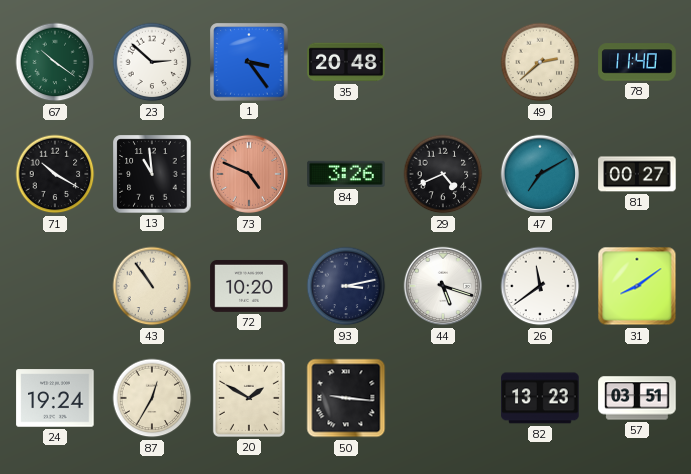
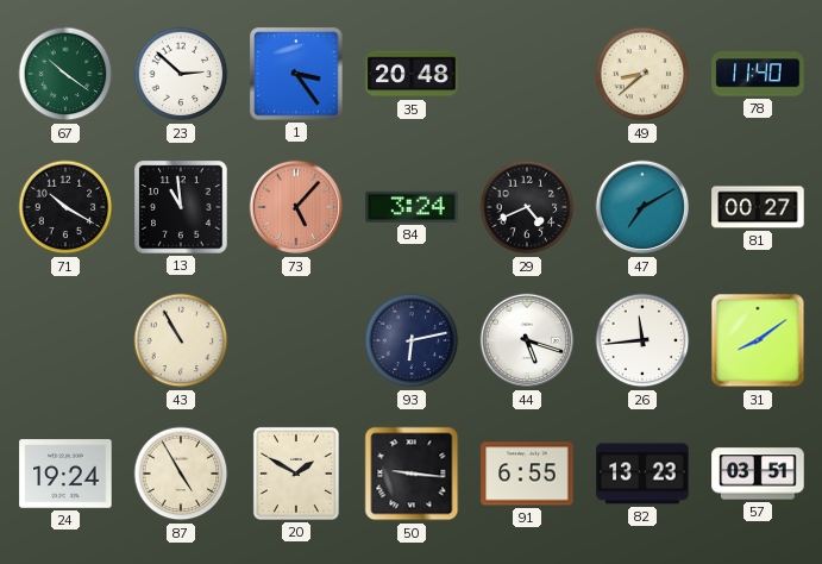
49: 2:38 -> 8:38 (642, 74)
73: 4:49 -> 5:07 (296, 207)
84: 3:26 -> 3:24 (412, 207)
43: 10:54 -> 10:55 (181, 340)
72: 10:20 -> none (249, 286)
93: 3:13 -> 6:13 (412, 340)
26: 11:39 -> 11:44 (642, 340)
87: 12:35 -> 4:55 (181, 474)
91: none -> 6:55 (527, 474)
